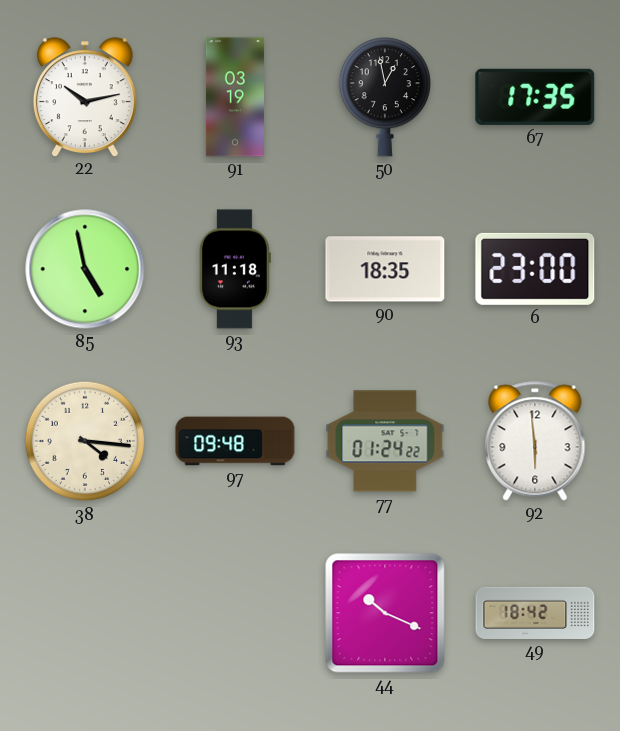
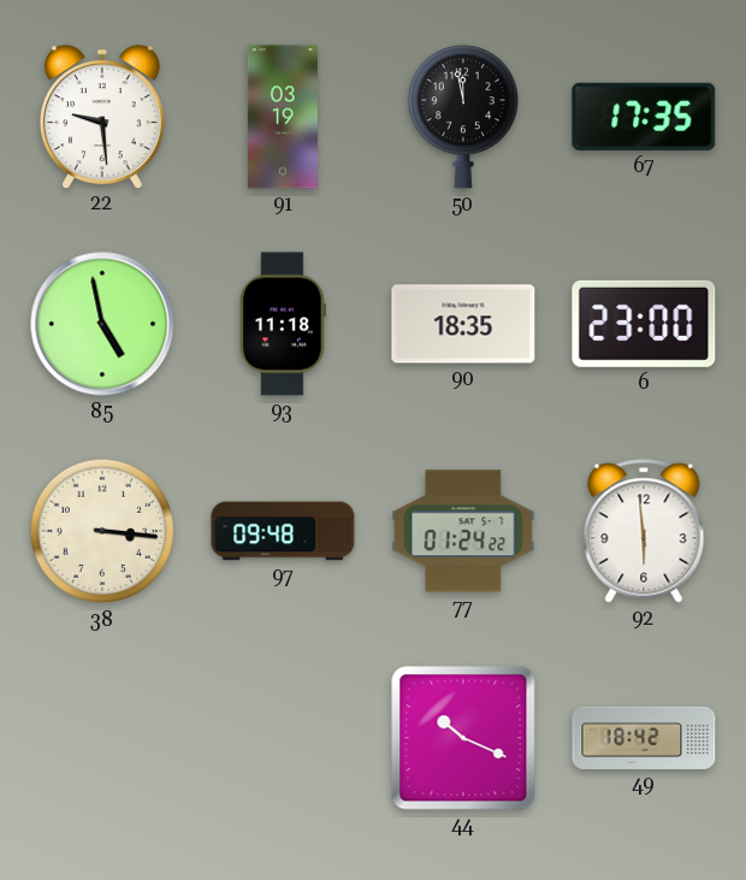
22: 10:13 -> 9:29 (102, 117)
50: 12:58 -> 11:58 (462, 117)
38: 4:16 -> 3:16 (102, 531)
